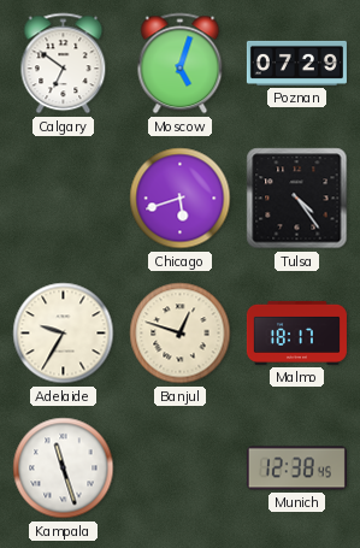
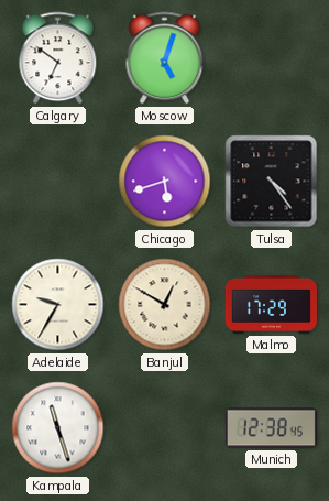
Poznan: 07:29 -> none (296, 63)
Banjul: 12:48 -> 12:50 (165, 305)
Malmo: 18:17 -> 17:29 (271, 304)
